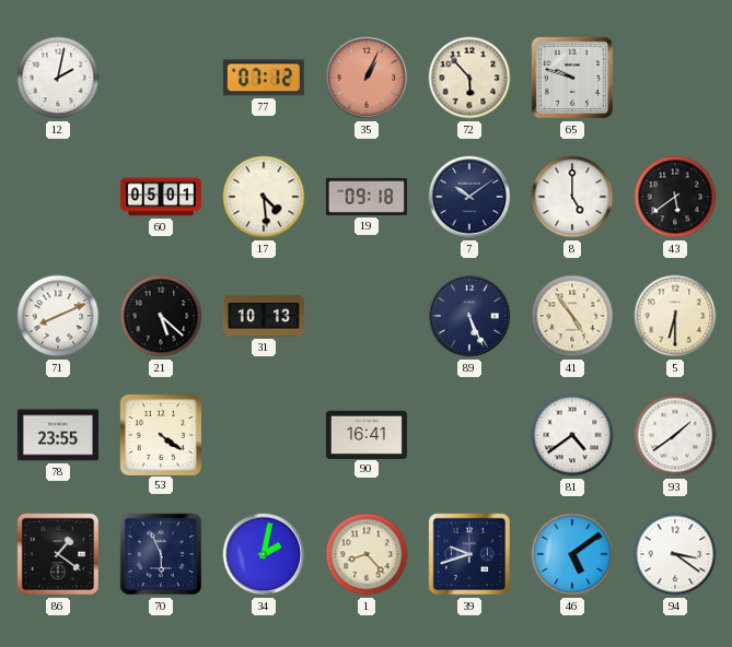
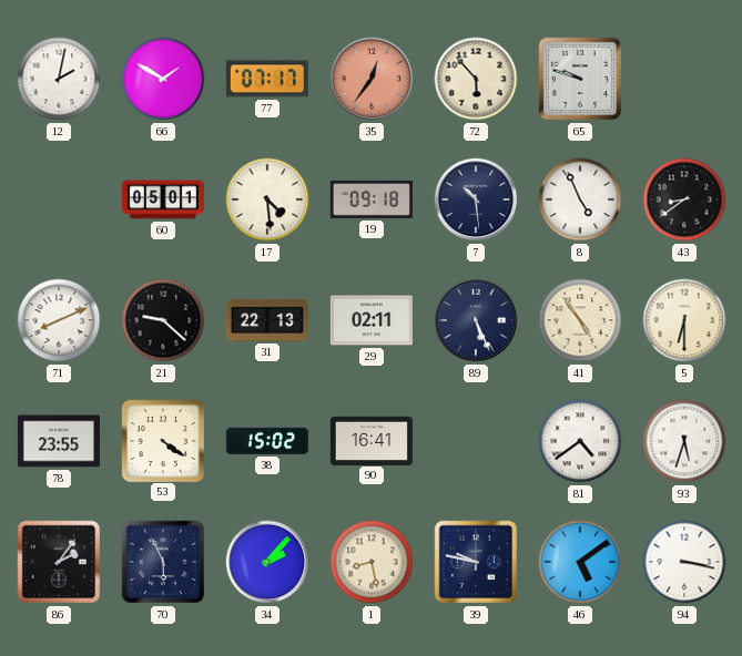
66: none -> 1:50 (163, 79)
77: 07:12 -> 07:17 (267, 79)
35: 1:04 -> 12:36 (372, 79)
7: 10:09 -> 10:29 (476, 199)
8: 5:00 -> 4:56 (580, 199)
43: 5:39 -> 8:39 (684, 199)
21: 5:22 -> 9:22 (163, 320)
31: 10:13 -> 22:13 (267, 320)
29: none -> 02:11 (372, 320)
38: none -> 15:02 (267, 441)
93: 1:39 -> 5:33 (684, 441)
86: 1:21 -> 2:06 (59, 562)
34: 2:02 -> 2:07 (267, 562)
1: 8:23 -> 8:28 (372, 562)
39: 9:42 -> 9:47 (476, 562)
94: 3:21 -> 3:17 (684, 562)
